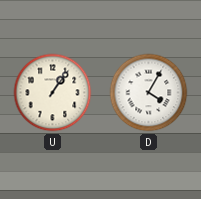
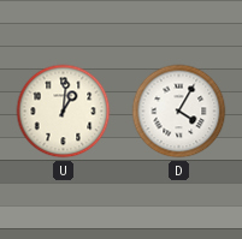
U: 1:06 -> 1:01 (64, 112)
